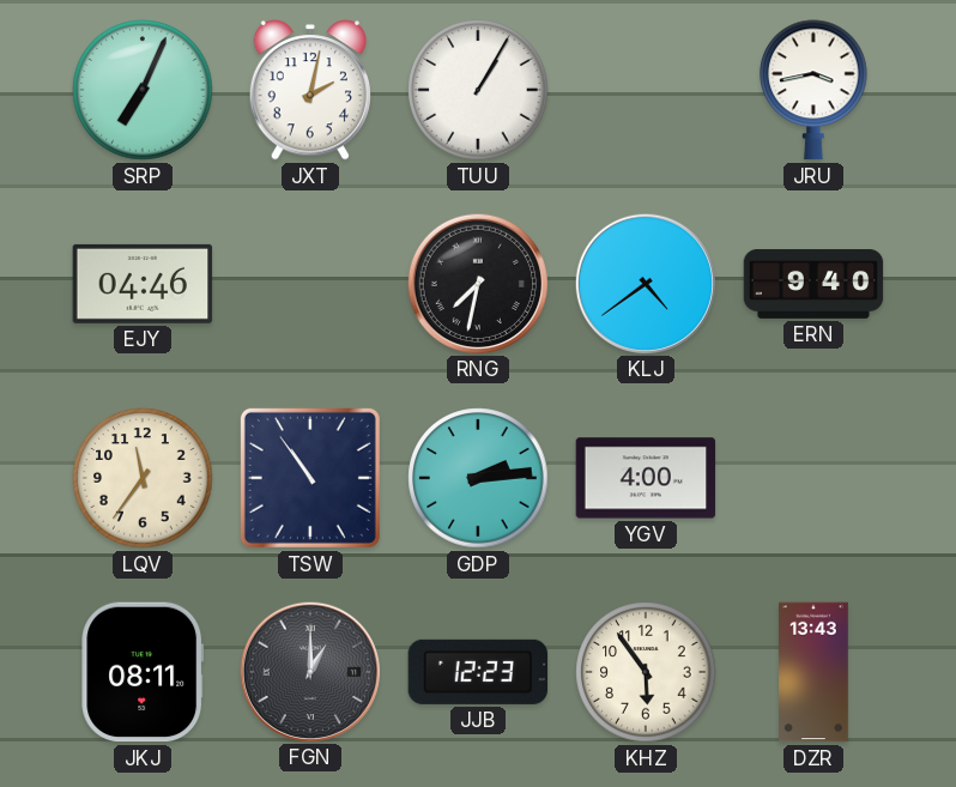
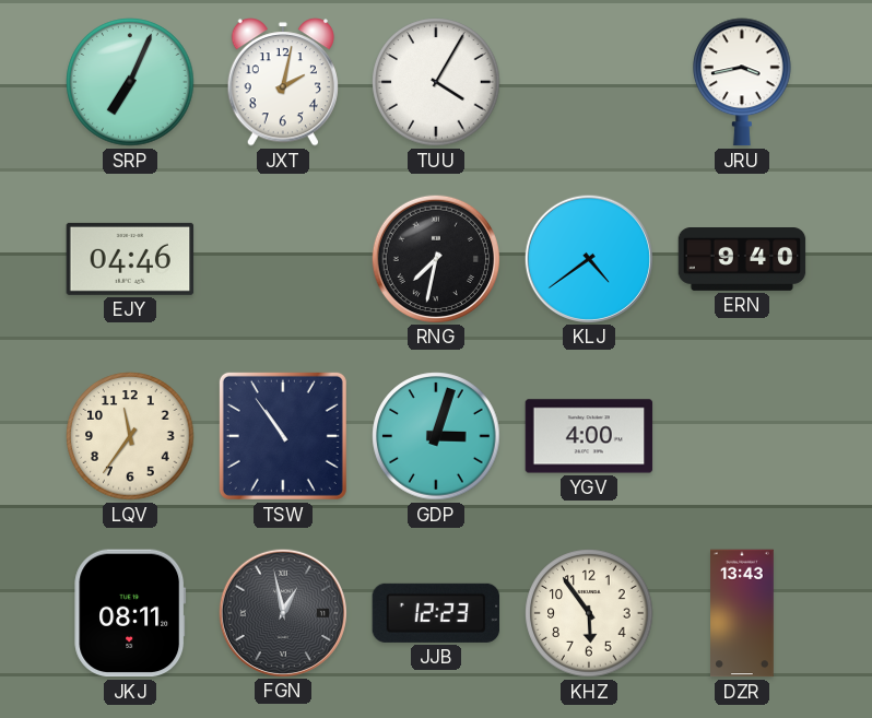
TUU: 1:05 -> 4:05 (436, 82)
GDP: 2:14 -> 3:03 (436, 436)
FGN: 1:00 -> 12:58 (282, 612)
